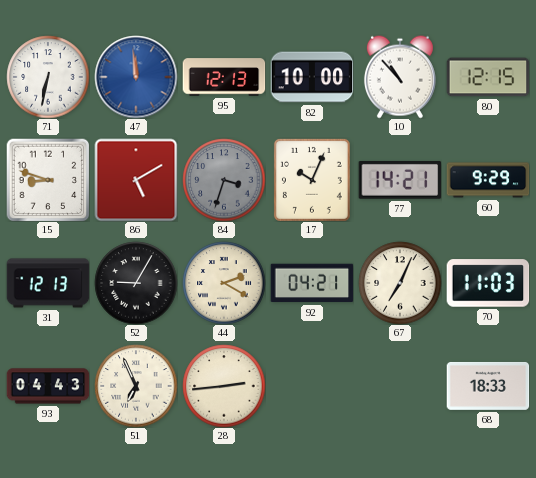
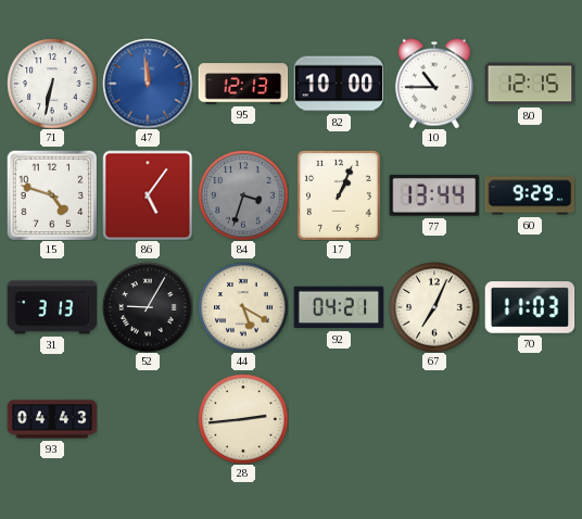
10: 10:53 -> 10:45 (434, 84)
15: 8:48 -> 4:48 (52, 195)
86: 5:10 -> 5:06 (148, 195)
17: 10:04 -> 1:04 (339, 195)
77: 14:21 -> 13:44 (434, 195)
31: 12:13 -> 3:13 (52, 307)
44: 2:20 -> 5:20 (243, 307)
51: 6:56 -> none (136, 386)
68: 18:33 -> none (488, 386)
